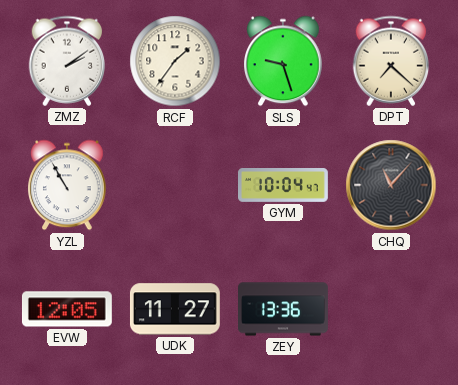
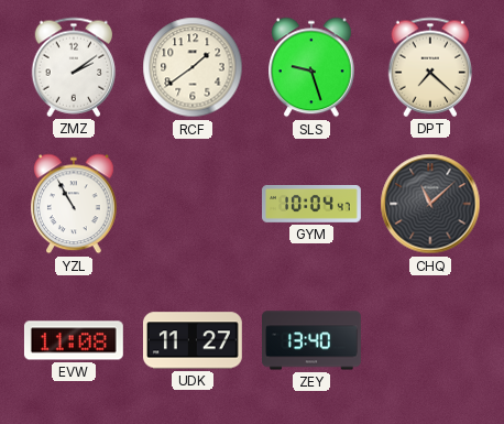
RCF: 1:36 -> 1:39 (193, 67)
CHQ: 11:07 -> 11:08 (430, 204)
EVW: 12:05 -> 11:08 (74, 340)
ZEY: 13:36 -> 13:40 (313, 340)
